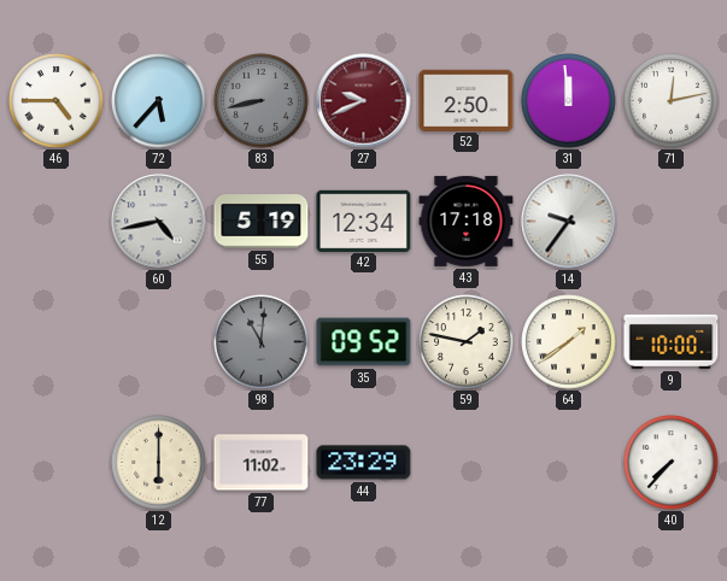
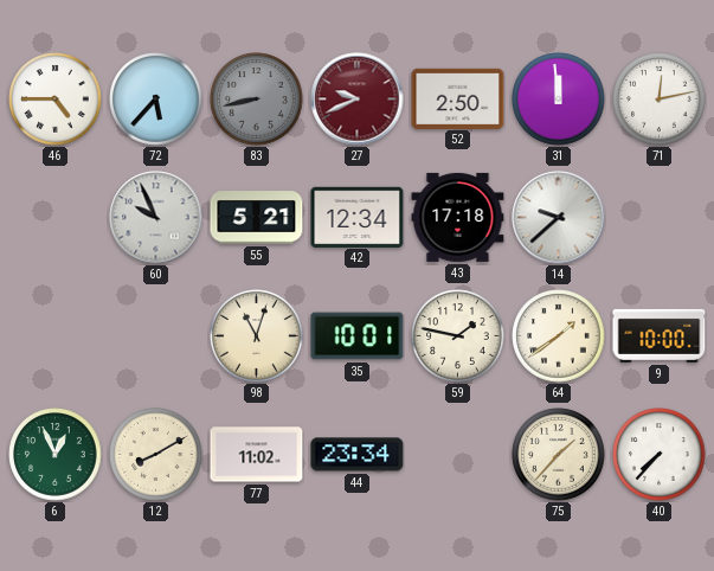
60: 4:43 -> 9:56 (156, 218)
55: 5:19 -> 5:21 (257, 218)
14: 9:36 -> 9:38 (559, 218)
98: 11:01 -> 11:03 (257, 336)
98 dial: grey -> cream (257, 336)
35: 09:52 -> 10:01 (358, 336)
6: none -> 12:56 (56, 455)
12: 6:00 -> 8:10 (156, 455)
44: 23:29 -> 23:34 (358, 455)
75: none -> 1:37 (559, 455)
